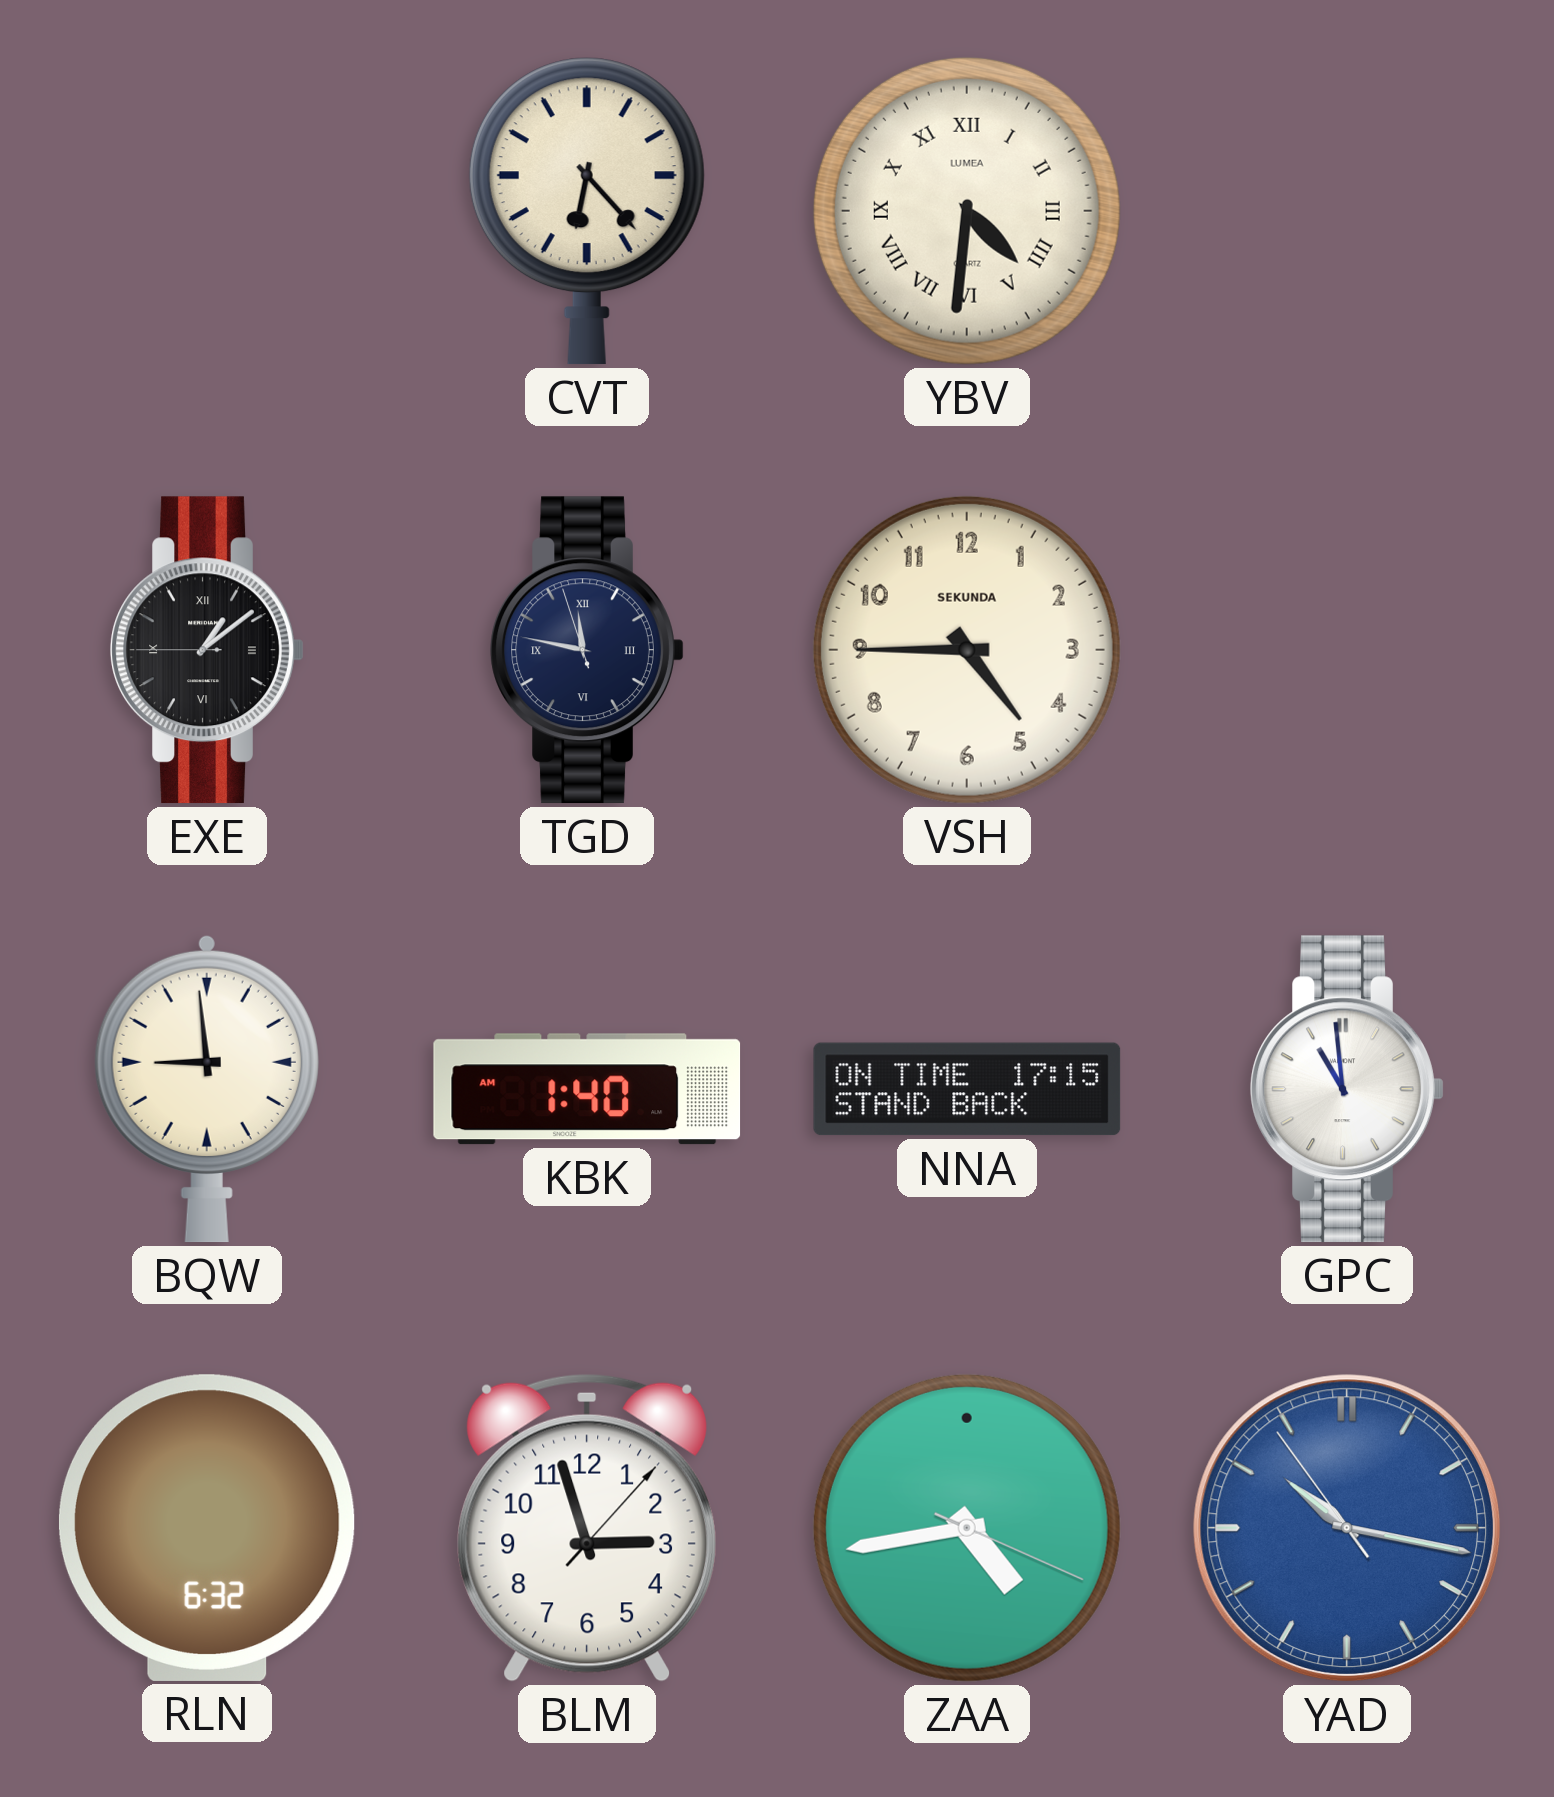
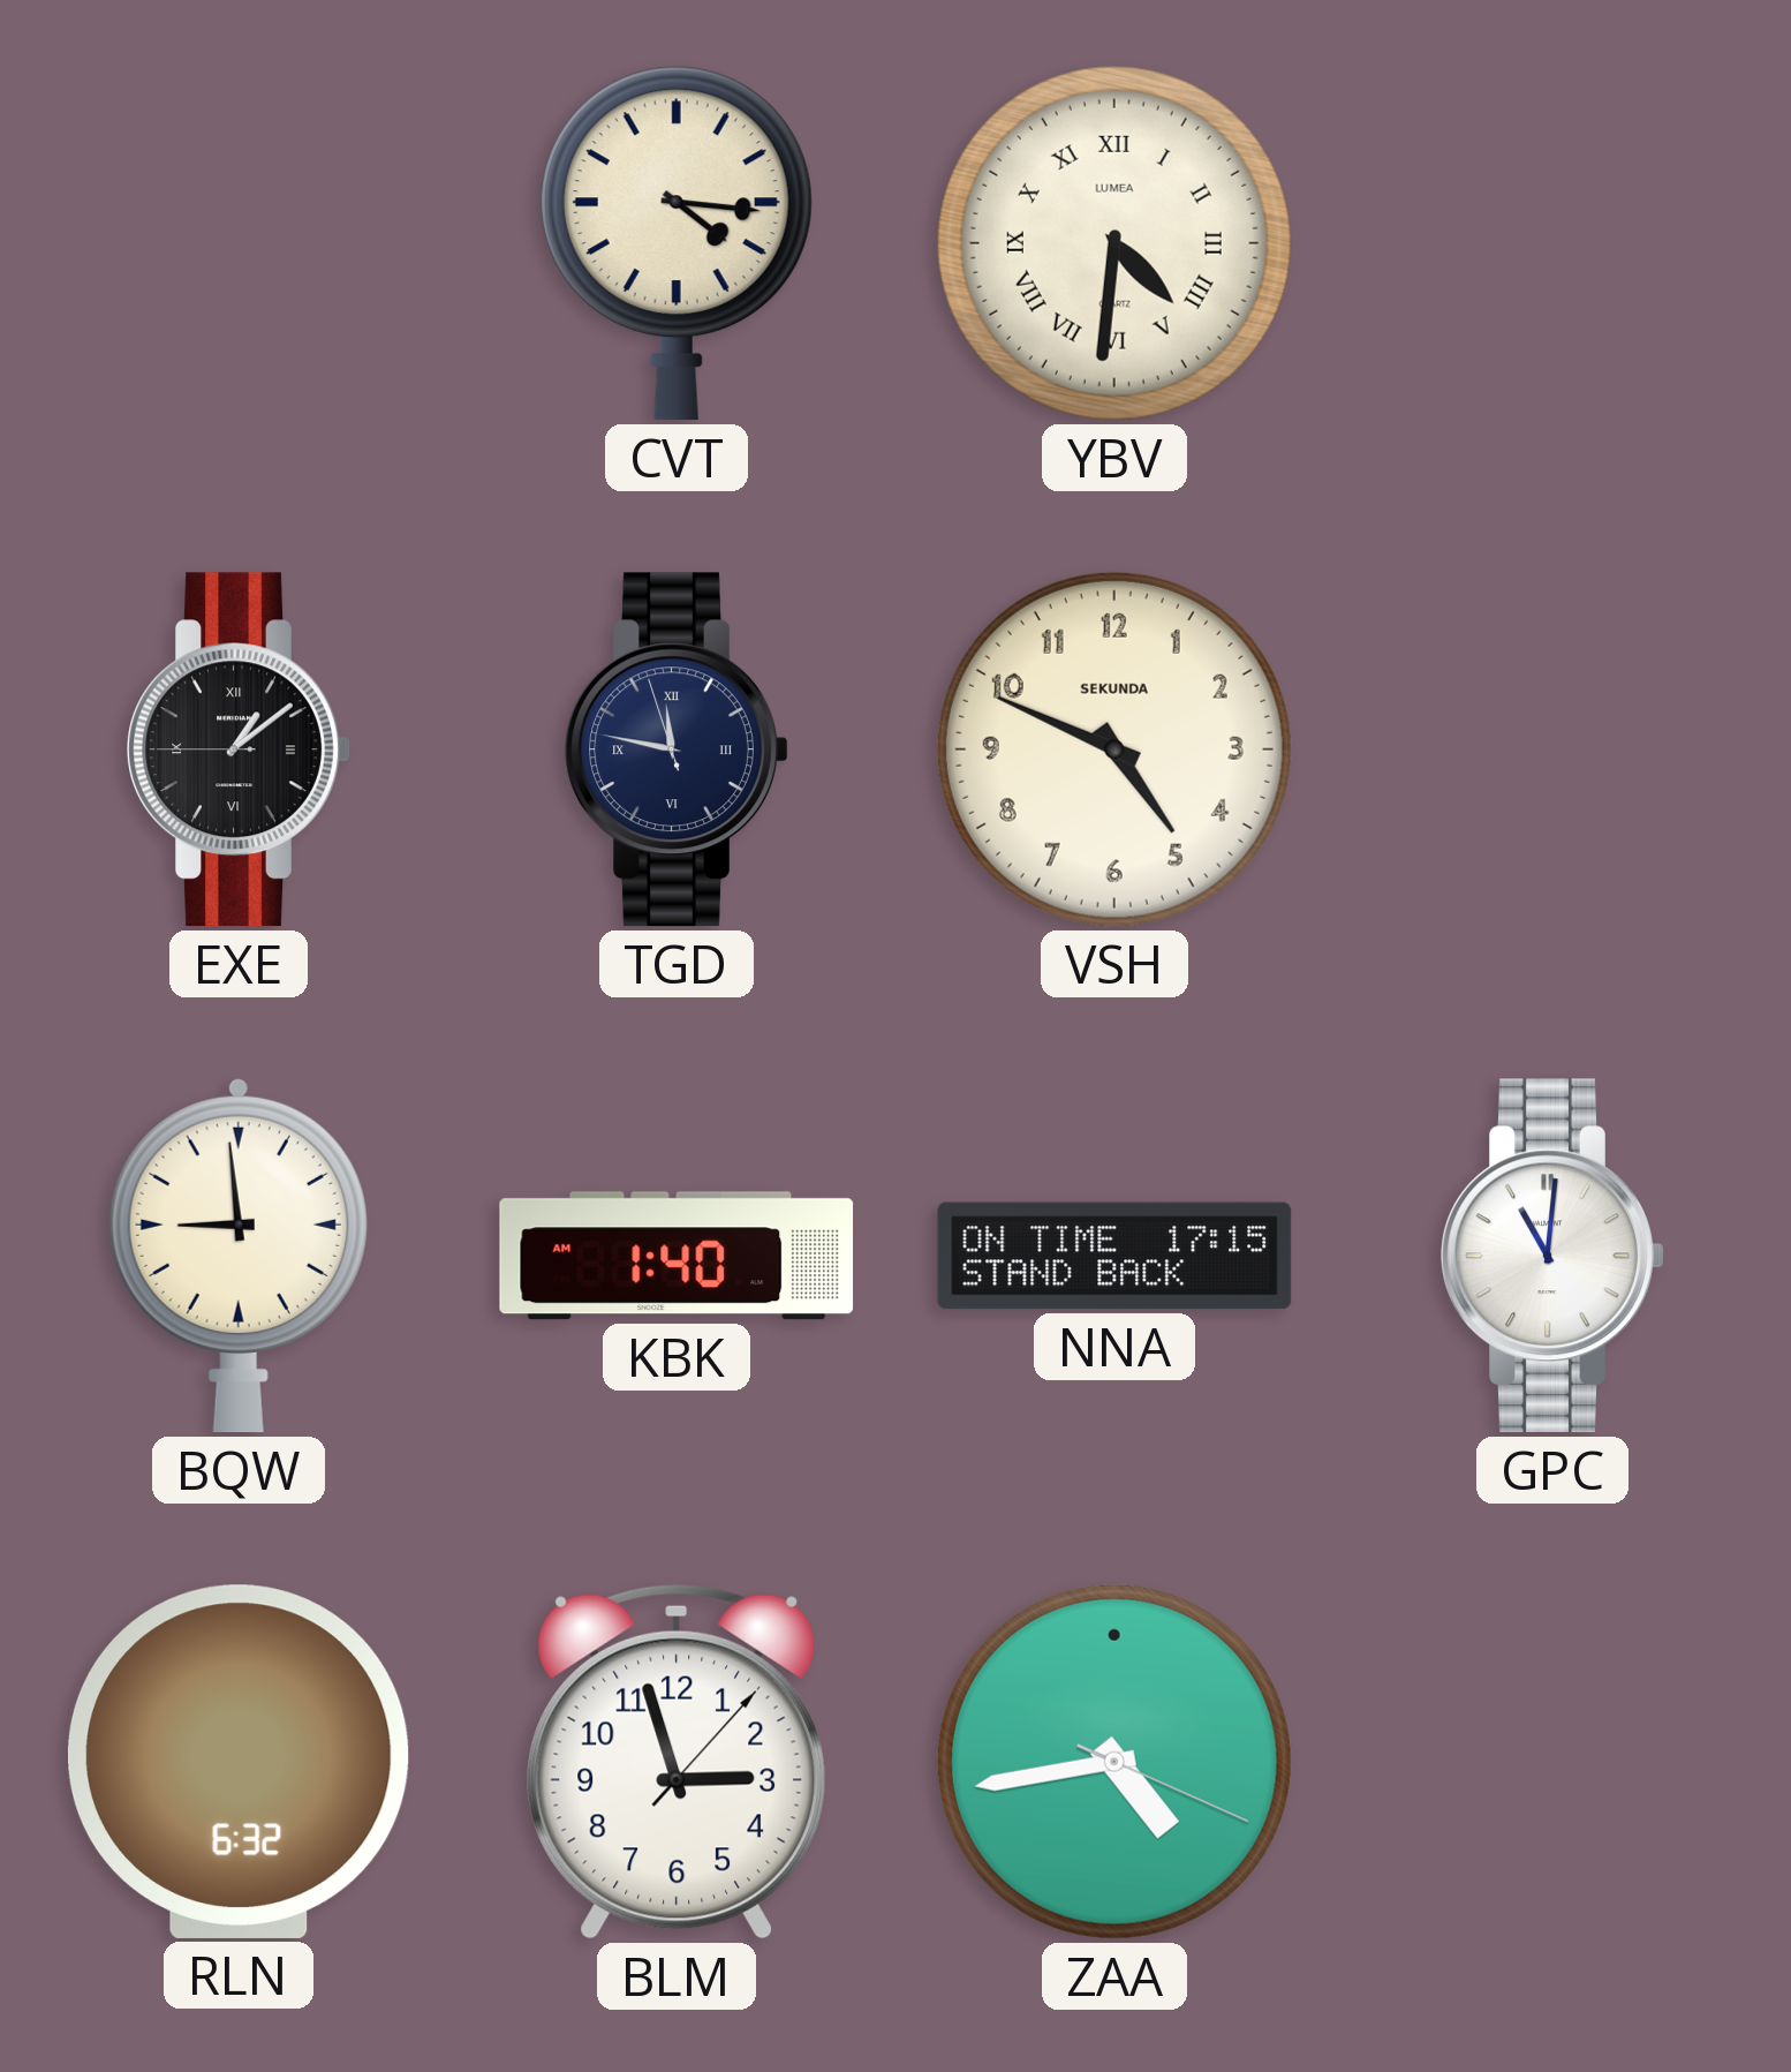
CVT: 6:23 -> 4:16 (677, 243)
VSH: 4:45 -> 4:49 (1114, 749)
GPC: 10:59 -> 11:01 (1552, 1256)
YAD: 10:16 -> none (1347, 1528)
